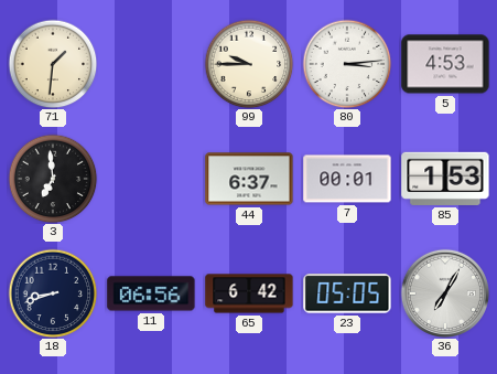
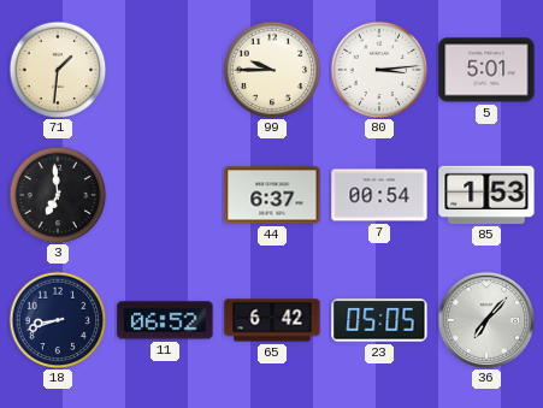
5: 4:53 -> 5:01 (486, 70)
7: 00:01 -> 00:54 (379, 195)
11: 06:56 -> 06:52 (165, 320)
36: 7:05 -> 7:07 (485, 319)
